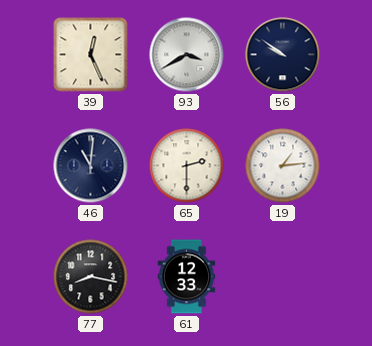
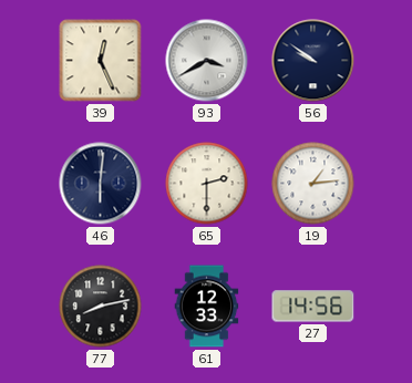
46: 11:01 -> 6:01 (101, 184)
77: 8:17 -> 8:13 (101, 307)
27: none -> 14:56 (313, 307)
